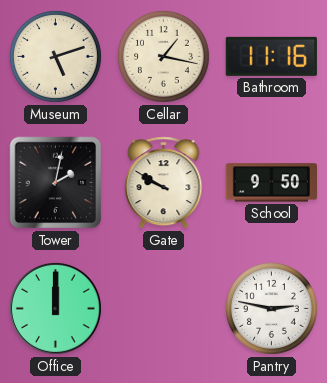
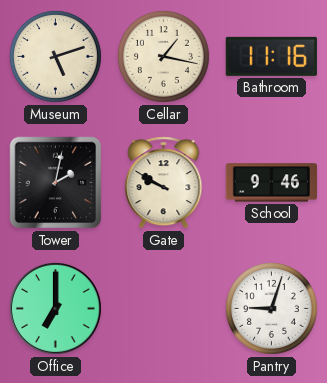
School: 9:50 -> 9:46 (271, 183)
Office: 12:00 -> 7:00 (55, 308)
Pantry: 2:47 -> 9:03 (272, 309)
